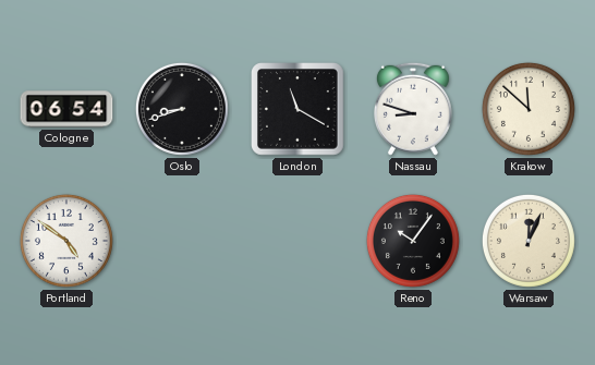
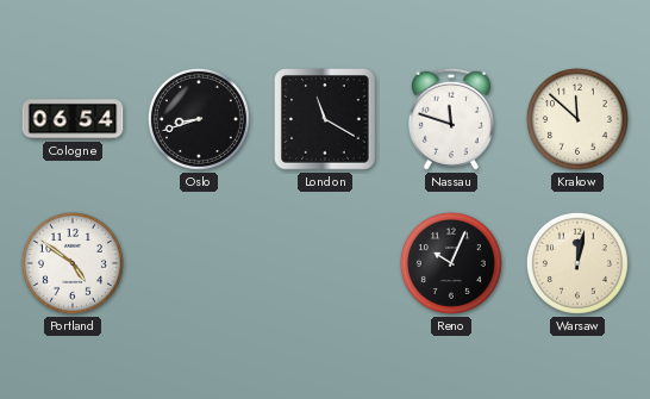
Nassau: 8:48 -> 11:48 (451, 119)
Reno: 10:06 -> 10:04 (451, 263)
Warsaw: 12:04 -> 12:02 (577, 263)
